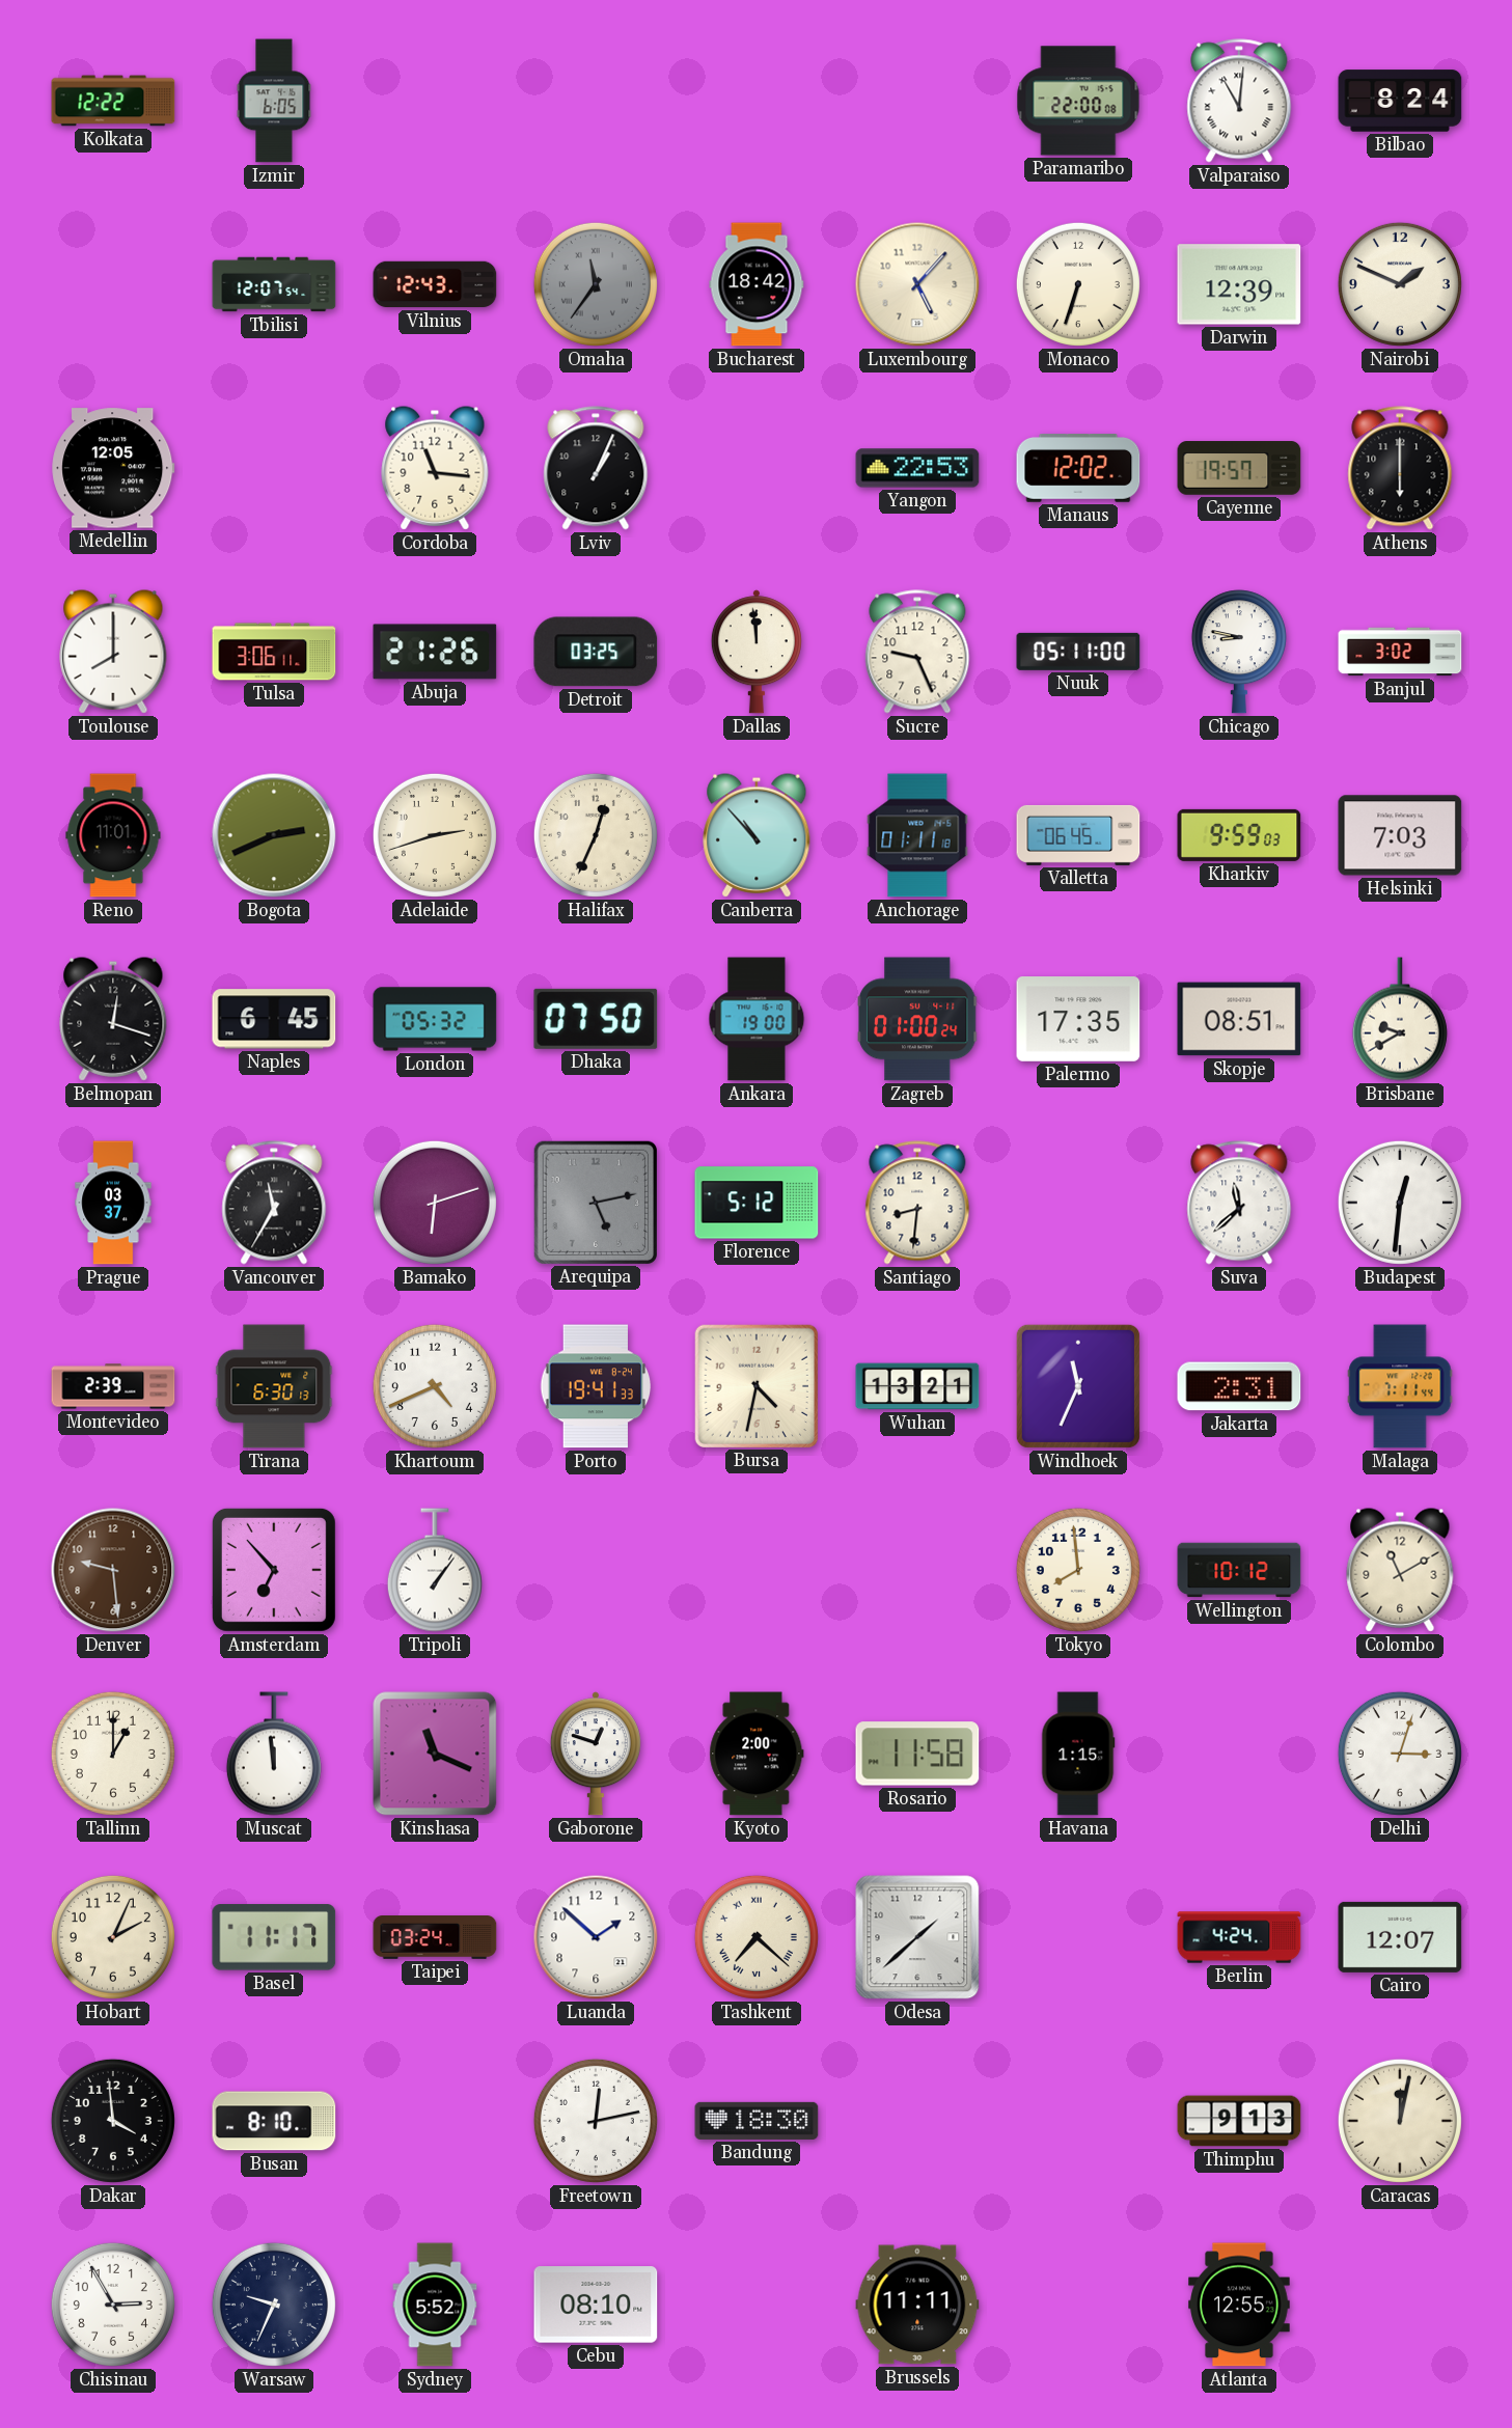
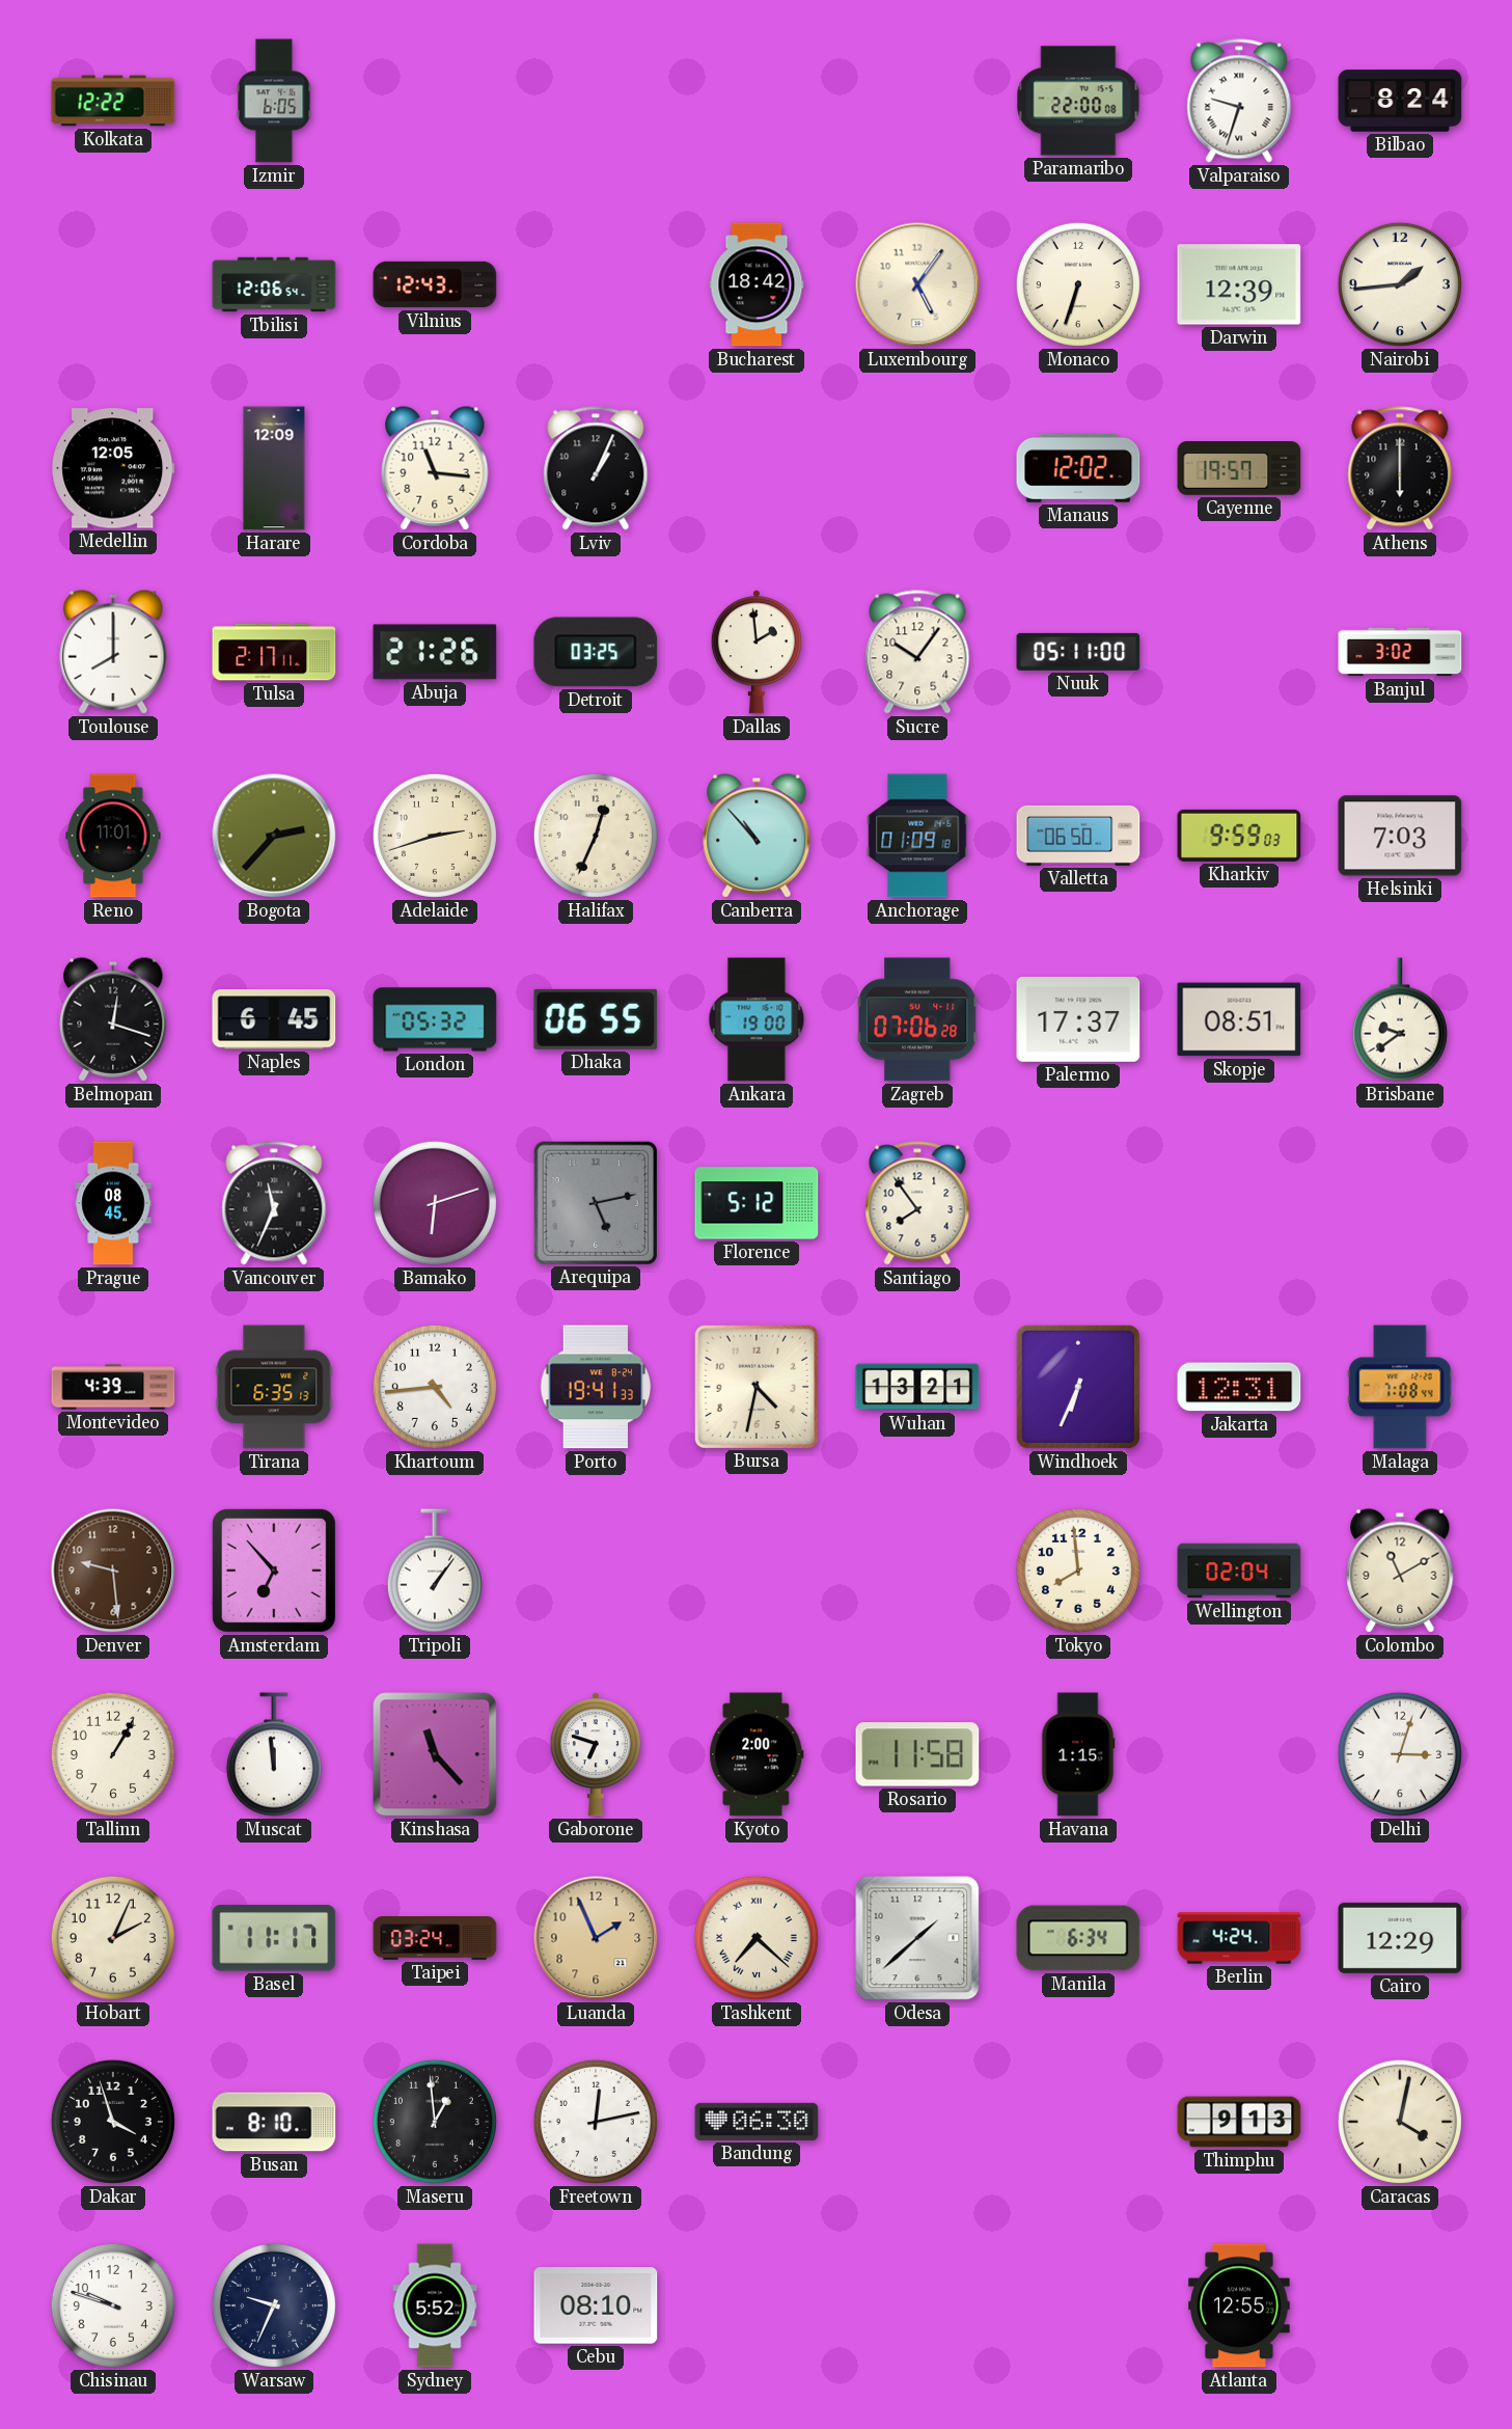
Valparaiso: 11:01 -> 9:33 (1239, 101)
Tbilisi: 12:07 -> 12:06 (274, 284)
Omaha: 11:36 -> none (596, 284)
Luxembourg: 5:07 -> 5:06 (917, 284)
Nairobi: 1:49 -> 1:44 (1400, 284)
Harare: none -> 12:09 (274, 468)
Yangon: 22:53 -> none (917, 468)
Tulsa: 3:06 -> 2:17 (274, 652)
Dallas: 11:59 -> 1:59 (757, 652)
Sucre: 9:26 -> 10:06 (917, 652)
Chicago: 8:47 -> none (1239, 652)
Bogota: 2:41 -> 2:37 (274, 836)
Anchorage: 01:11 -> 01:09 (917, 836)
Valletta: 06:45 -> 06:50 (1078, 836)
Dhaka: 07:50 -> 06:55 (596, 1019)
Zagreb: 01:00 -> 07:06 (917, 1019)
Palermo: 17:35 -> 17:37 (1078, 1020)
Brisbane: 9:40 -> 9:39 (1400, 1019)
Prague: 03:37 -> 08:45 (113, 1203)
Vancouver: 11:35 -> 11:34 (274, 1203)
Santiago: 8:31 -> 7:54 (917, 1203)
Suva: 11:38 -> none (1239, 1203)
Budapest: 12:31 -> none (1400, 1203)
Montevideo: 2:39 -> 4:39 (113, 1387)
Tirana: 6:30 -> 6:35 (274, 1387)
Khartoum: 4:41 -> 4:44 (435, 1387)
Windhoek: 11:34 -> 6:34 (1078, 1387)
Jakarta: 2:31 -> 12:31 (1239, 1387)
Malaga: 7:11 -> 7:08 (1400, 1387)
Wellington: 10:12 -> 02:04 (1239, 1571)
Tallinn: 1:00 -> 1:05 (113, 1754)
Kinshasa: 11:19 -> 11:23 (435, 1754)
Gaborone: 12:48 -> 6:48 (596, 1754)
Luanda: 1:52 -> 1:56 (596, 1938)
Luanda dial: white -> champagne (596, 1938)
Manila: none -> 6:34 (1078, 1938)
Cairo: 12:07 -> 12:29 (1400, 1938)
Dakar: 3:59 -> 3:57 (113, 2122)
Maseru: none -> 12:59 (435, 2122)
Bandung: 18:30 -> 06:30 (757, 2122)
Caracas: 12:02 -> 4:02 (1400, 2122)
Chisinau: 2:55 -> 9:48 (113, 2305)
Brussels: 11:11 -> none (917, 2305)
